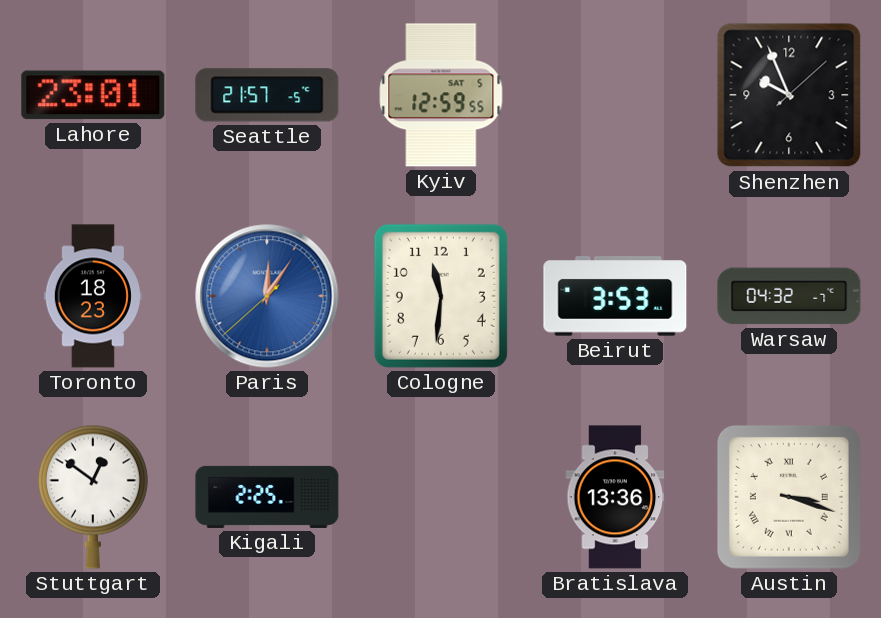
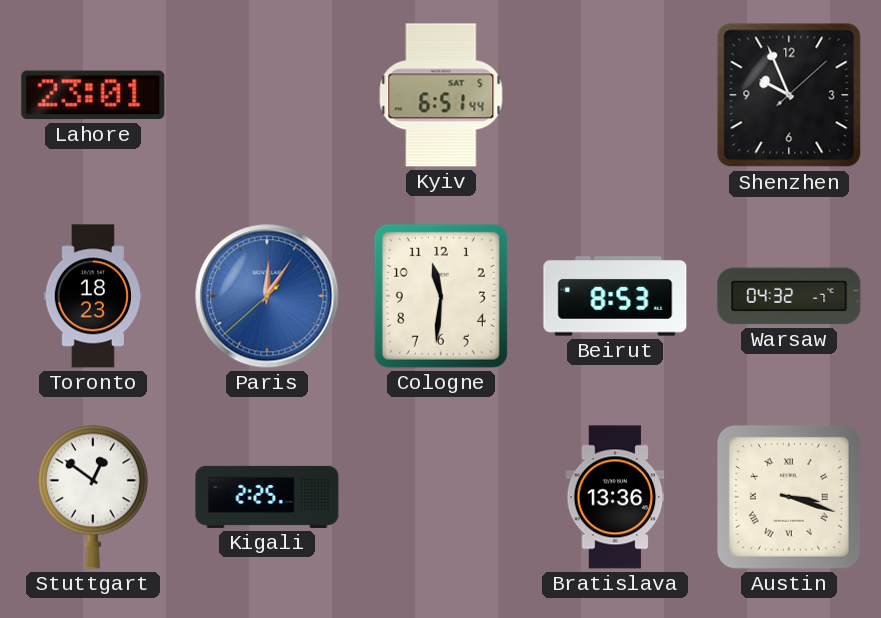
Seattle: 21:57 -> none (267, 95)
Kyiv: 12:59 -> 6:51 (441, 95)
Beirut: 3:53 -> 8:53 (615, 296)
